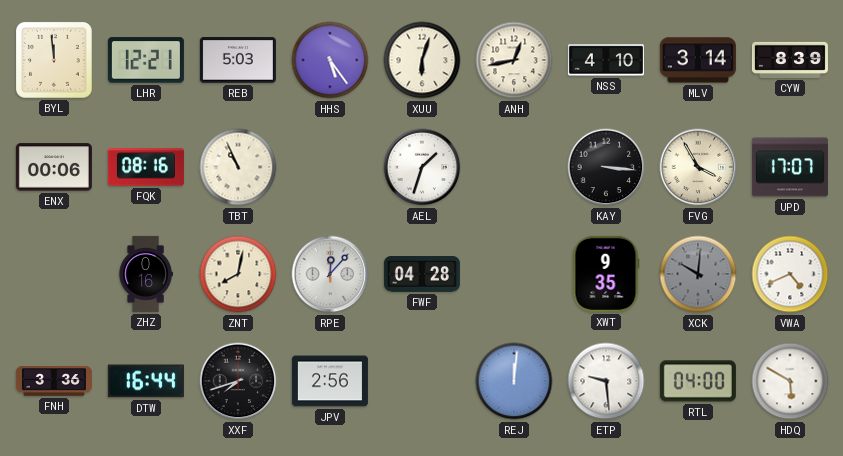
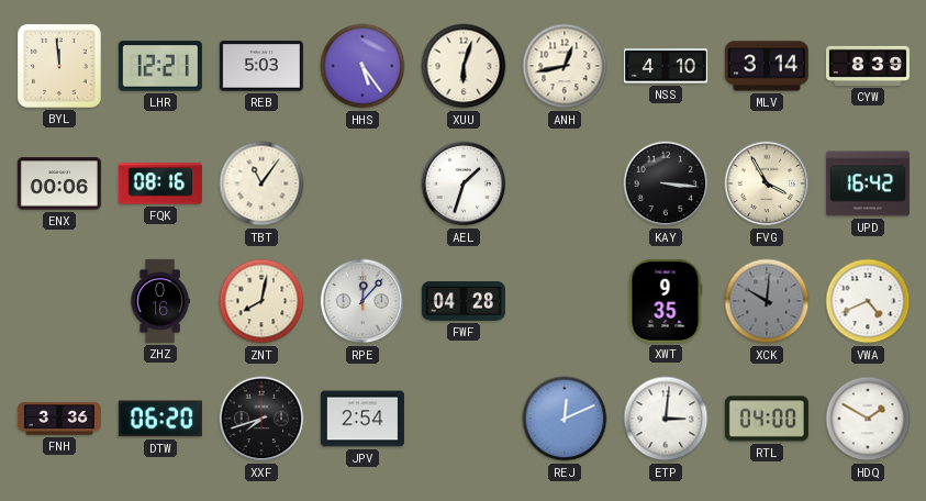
TBT: 10:56 -> 11:06 (261, 183)
UPD: 17:07 -> 16:42 (868, 183)
DTW: 16:44 -> 06:20 (160, 419)
JPV: 2:56 -> 2:54 (362, 419)
REJ: 12:01 -> 12:11 (565, 419)
ETP: 9:29 -> 3:01 (666, 419)
HDQ: 5:50 -> 1:50 (868, 419)
